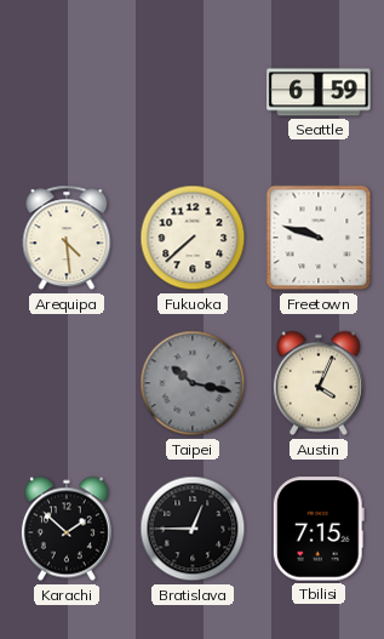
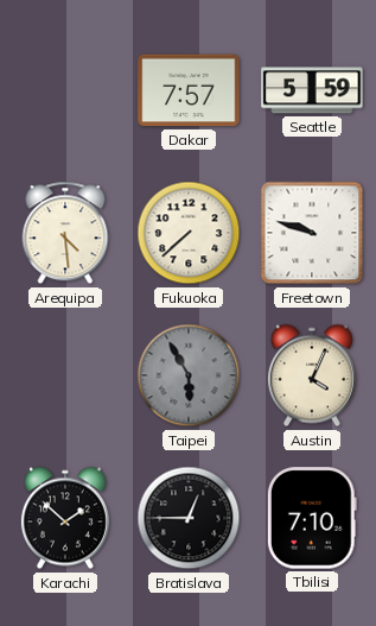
Dakar: none -> 7:57 (189, 90)
Seattle: 6:59 -> 5:59 (312, 90)
Taipei: 10:17 -> 5:55 (189, 375)
Tbilisi: 7:15 -> 7:10 (312, 518)
